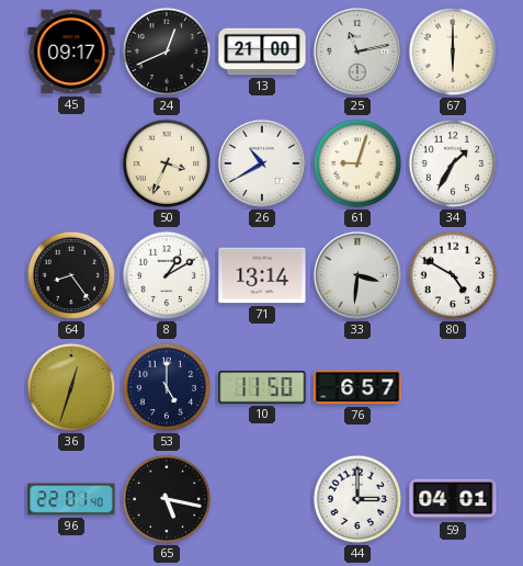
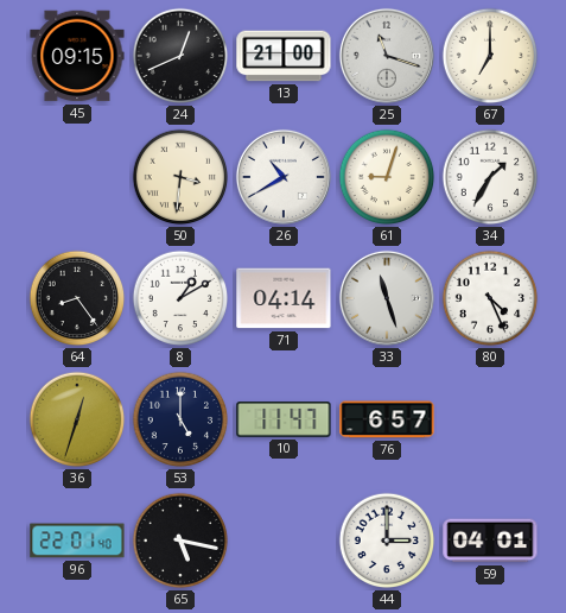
45: 09:17 -> 09:15 (77, 56)
25: 11:13 -> 11:18 (387, 56)
67: 6:00 -> 7:00 (490, 56)
50: 3:34 -> 3:31 (180, 177)
71: 13:14 -> 04:14 (284, 298)
33: 3:31 -> 11:27 (387, 298)
80: 4:50 -> 4:26 (490, 298)
10: 11:50 -> 11:47 (284, 419)
